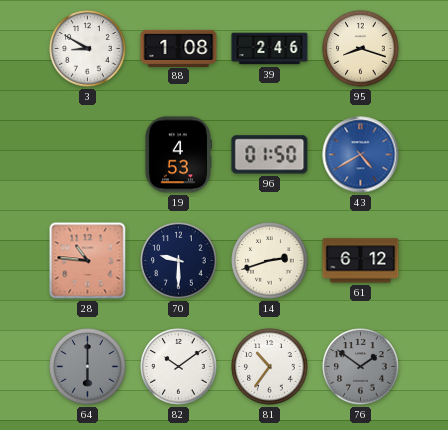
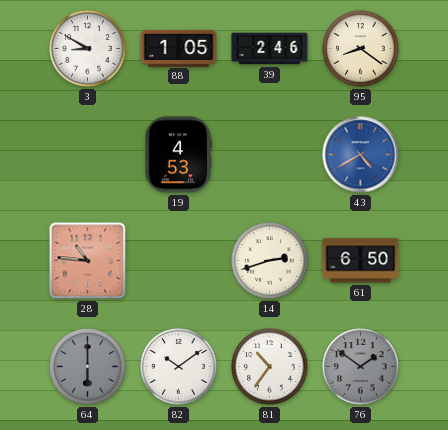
88: 1:08 -> 1:05 (179, 48)
95: 8:18 -> 8:21 (361, 49)
96: 01:50 -> none (270, 155)
70: 9:30 -> none (179, 261)
61: 6:12 -> 6:50 (361, 261)
